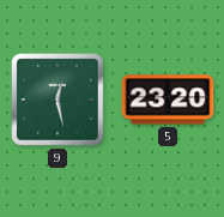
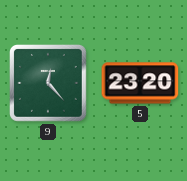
9: 12:28 -> 12:23 (49, 84)
